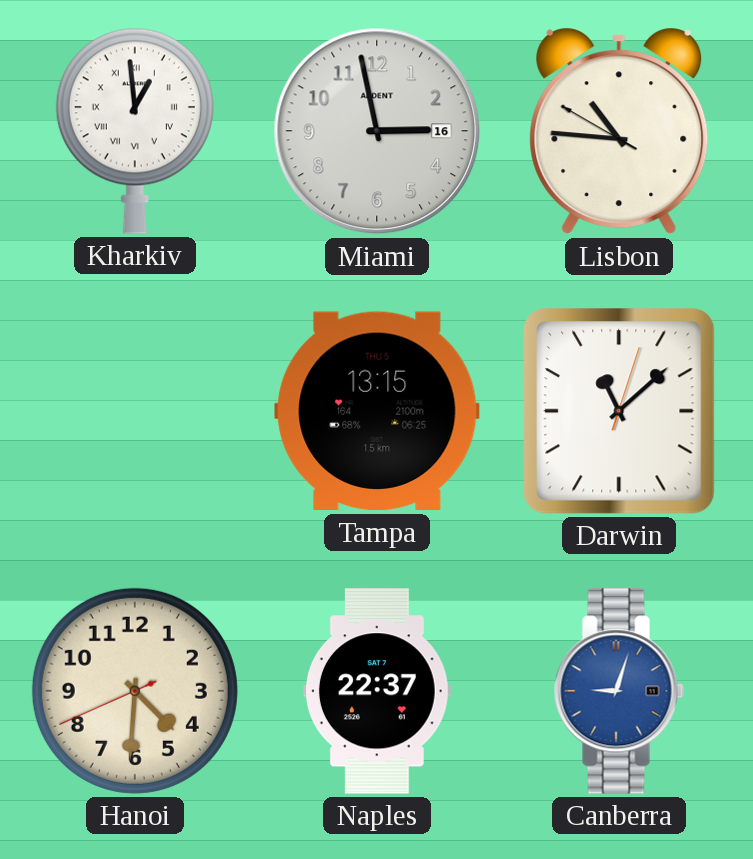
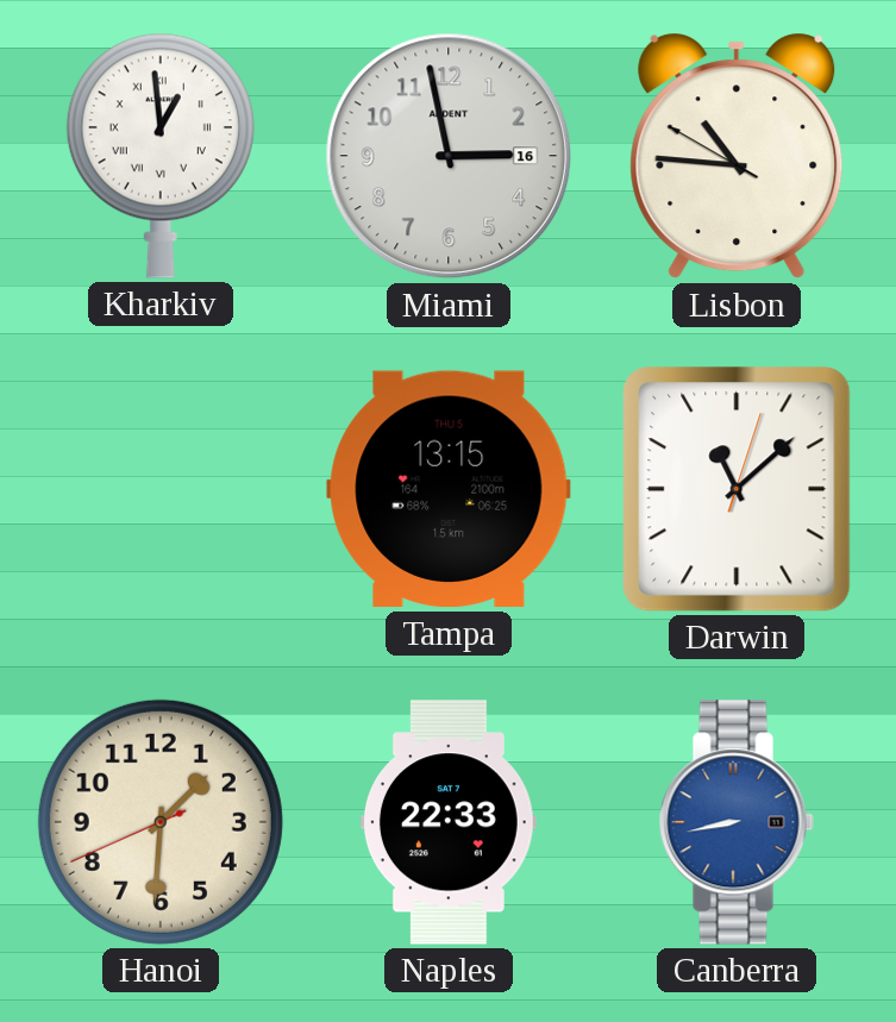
Hanoi: 4:30 -> 1:30 (161, 822)
Naples: 22:37 -> 22:33 (449, 822)
Canberra: 9:03 -> 8:43 (737, 822)
